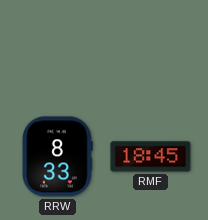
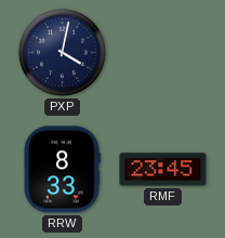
PXP: none -> 4:02 (62, 52)
RMF: 18:45 -> 23:45 (163, 170)
